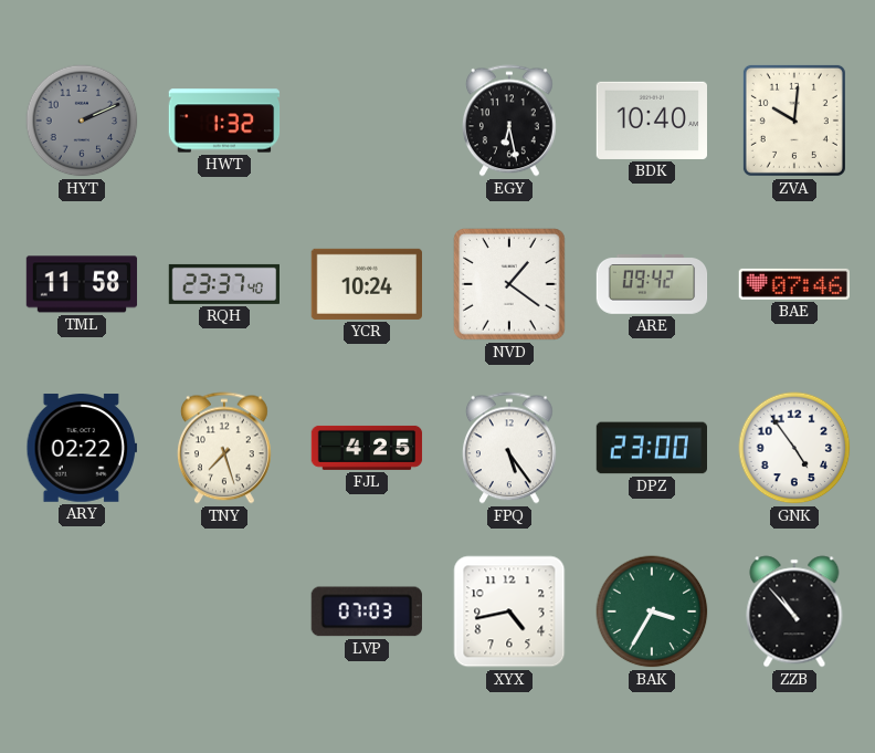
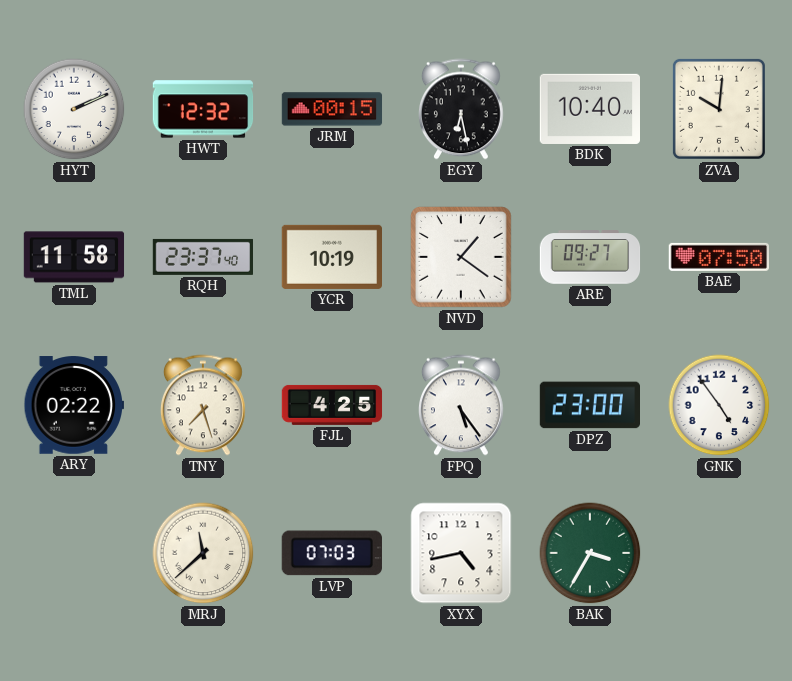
HYT dial: grey -> white (74, 109)
HWT: 1:32 -> 12:32 (203, 109)
JRM: none -> 00:15 (332, 109)
YCR: 10:24 -> 10:19 (331, 257)
ARE: 09:42 -> 09:27 (590, 257)
BAE: 07:46 -> 07:50 (718, 257)
MRJ: none -> 11:38 (203, 553)
ZZB: 10:53 -> none (794, 611)
